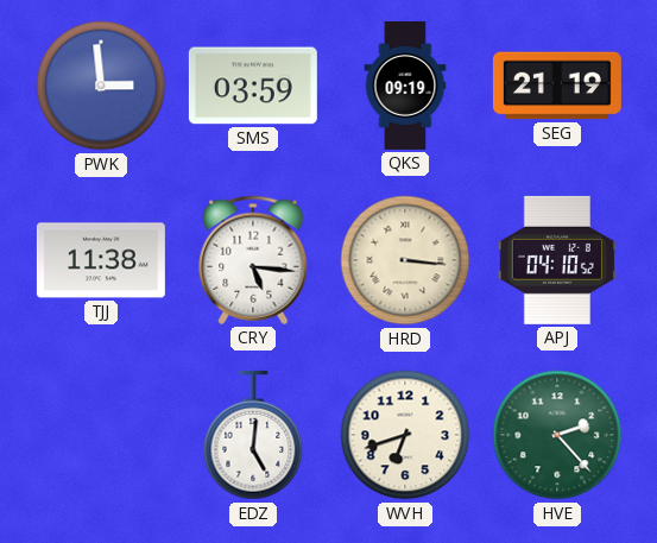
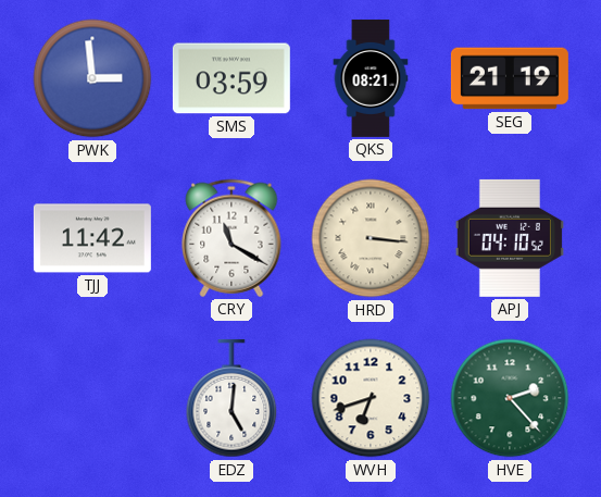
QKS: 09:19 -> 08:21 (371, 78)
TJJ: 11:38 -> 11:42 (92, 238)
CRY: 5:16 -> 11:20 (231, 238)
